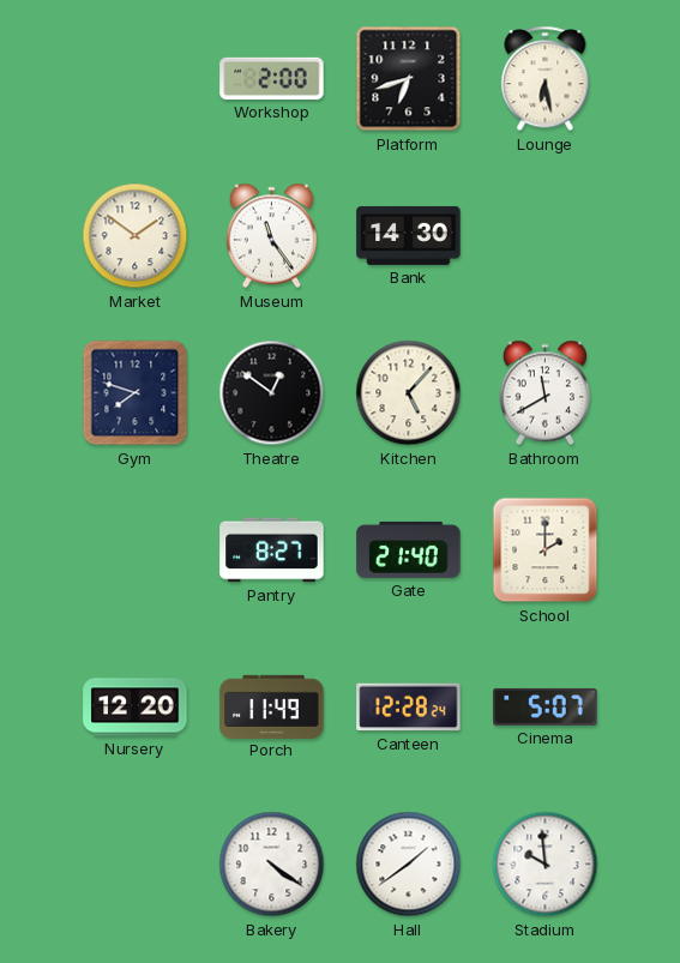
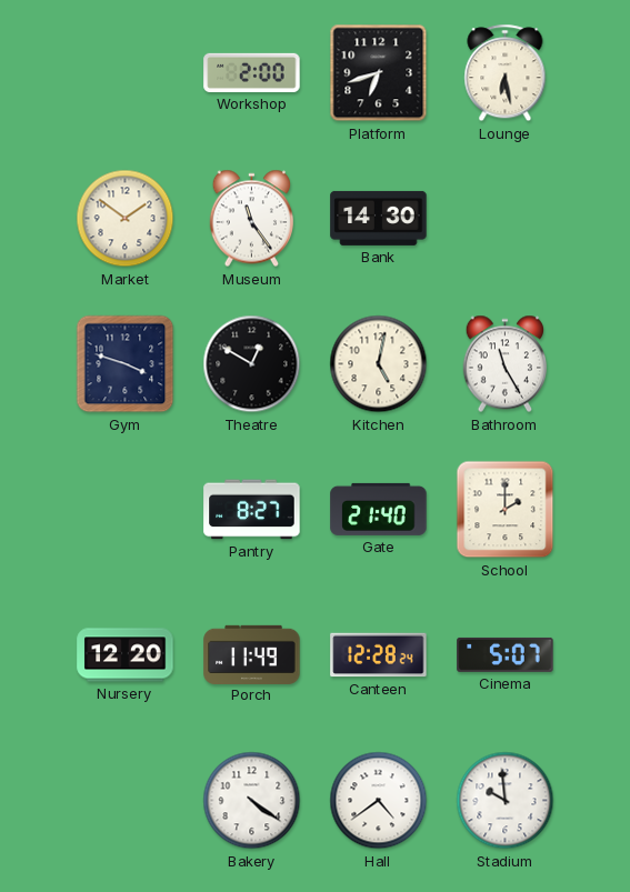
Gym: 7:48 -> 3:48 (126, 364)
Theatre: 12:51 -> 12:50 (252, 364)
Kitchen: 5:07 -> 5:02 (379, 364)
Bathroom: 11:40 -> 11:25 (504, 364)
Hall: 1:39 -> 4:39 (379, 801)
